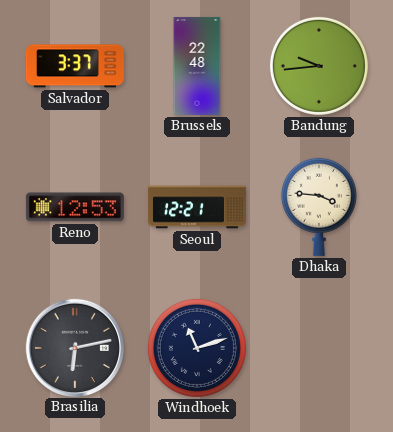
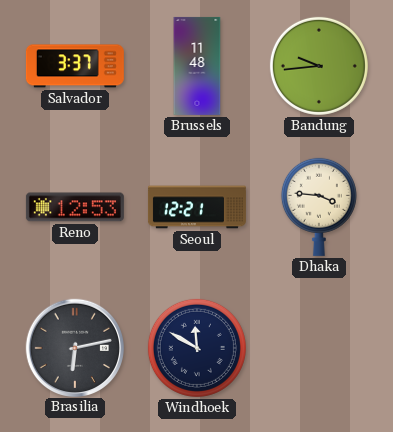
Brussels: 22:48 -> 11:48 (197, 66)
Windhoek: 11:12 -> 11:50 (197, 348)
